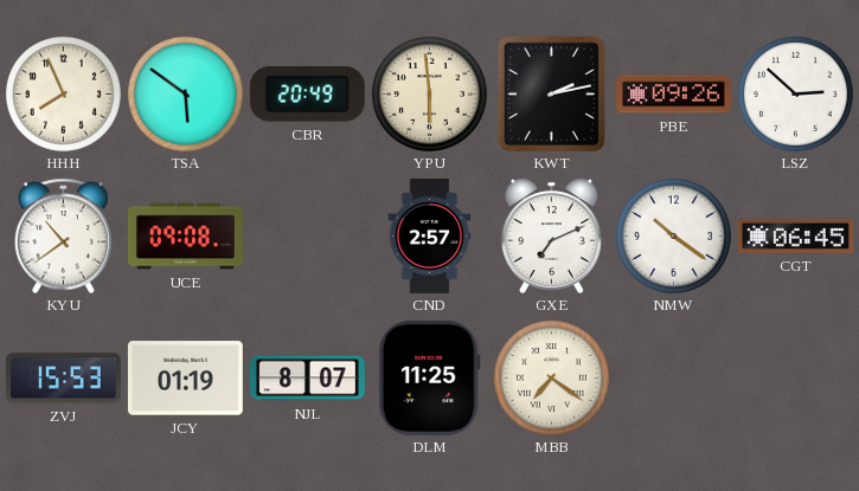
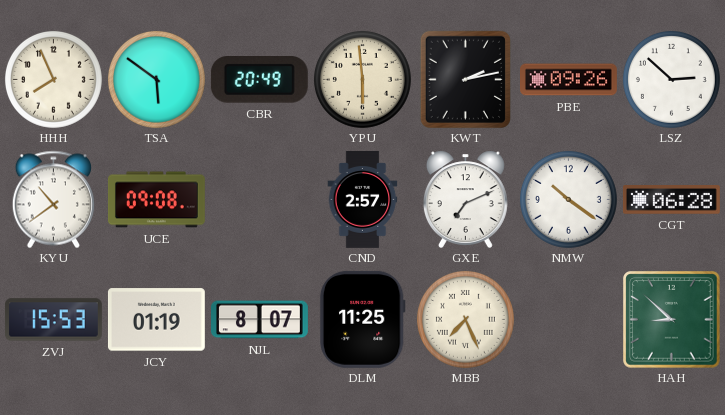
CGT: 06:45 -> 06:28 (671, 200)
MBB: 7:21 -> 7:26 (465, 319)
HAH: none -> 8:52 (671, 319)
